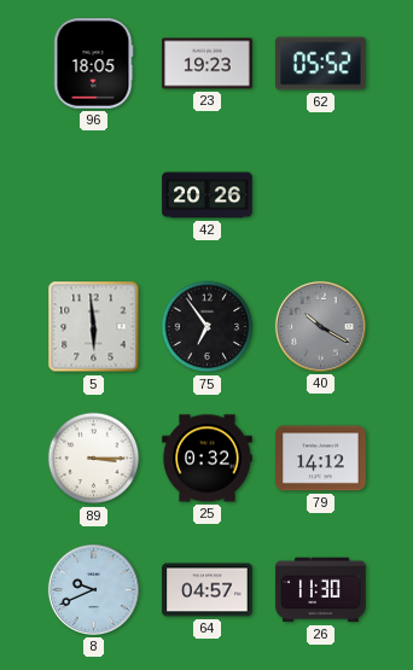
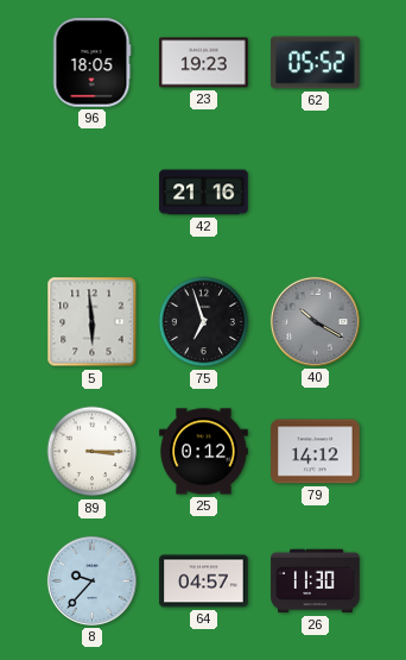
42: 20:26 -> 21:16 (204, 193)
75: 6:54 -> 6:57 (204, 322)
25: 0:32 -> 0:12 (204, 452)
8: 9:41 -> 9:37 (91, 580)
